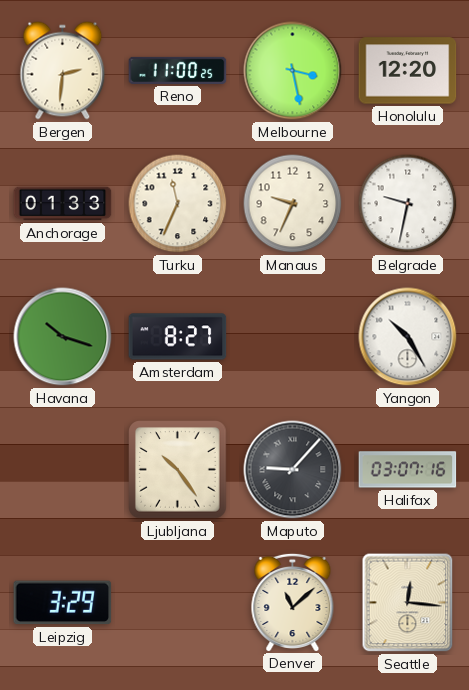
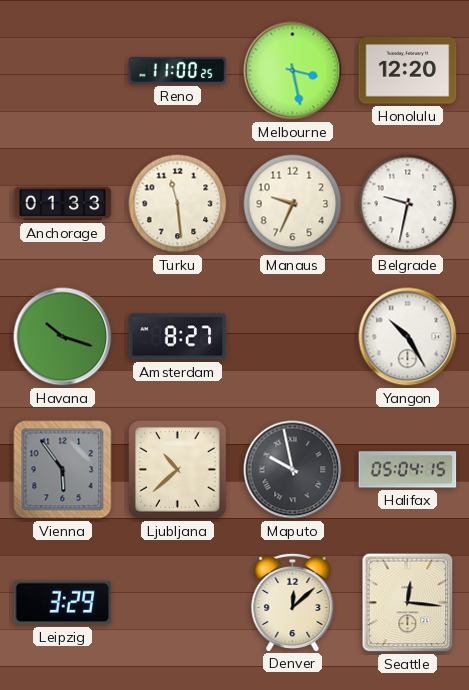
Bergen: 2:31 -> none (63, 71)
Turku: 11:34 -> 11:29 (178, 204)
Vienna: none -> 5:54 (63, 470)
Ljubljana: 10:24 -> 10:38 (178, 470)
Maputo: 9:07 -> 9:58 (293, 470)
Halifax: 03:07 -> 05:04 (408, 470)
Denver: 11:08 -> 12:08 (293, 602)
